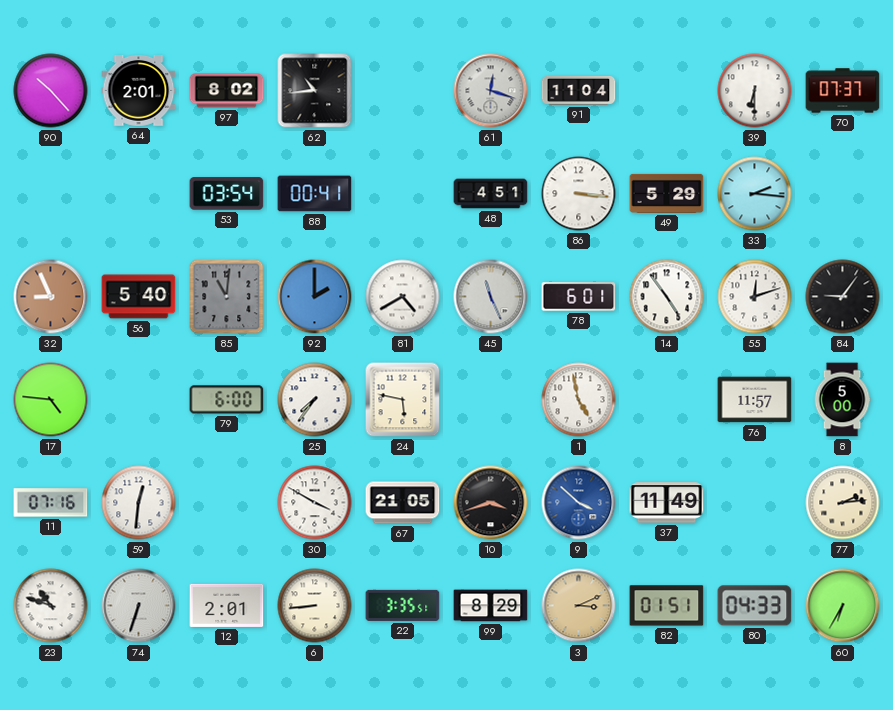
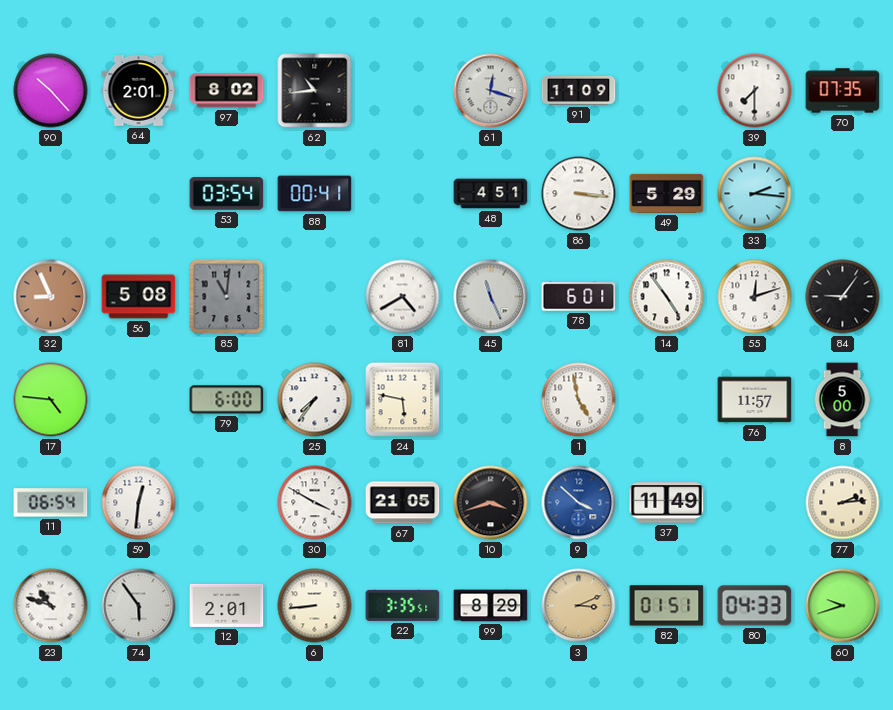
91: 11:04 -> 11:09 (579, 90)
39: 6:30 -> 7:30 (755, 91)
70: 07:37 -> 07:35 (843, 91)
56: 5:40 -> 5:08 (139, 297)
92: 2:00 -> none (315, 297)
11: 07:16 -> 06:54 (51, 503)
74: 6:33 -> 5:54 (139, 606)
60: 6:35 -> 9:42 (843, 606)
